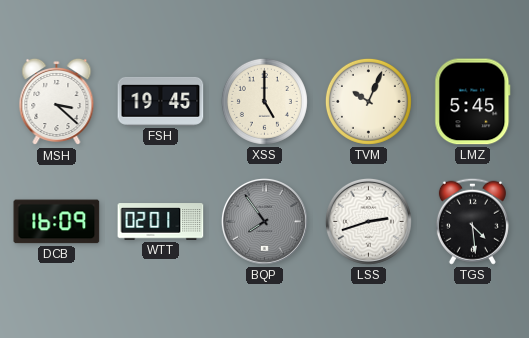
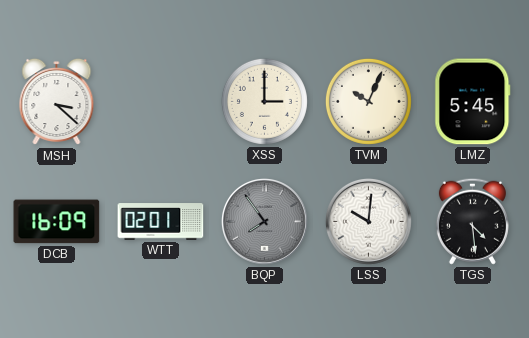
FSH: 19:45 -> none (161, 101)
XSS: 5:00 -> 3:00 (264, 101)
LSS: 2:42 -> 10:01 (368, 221)
